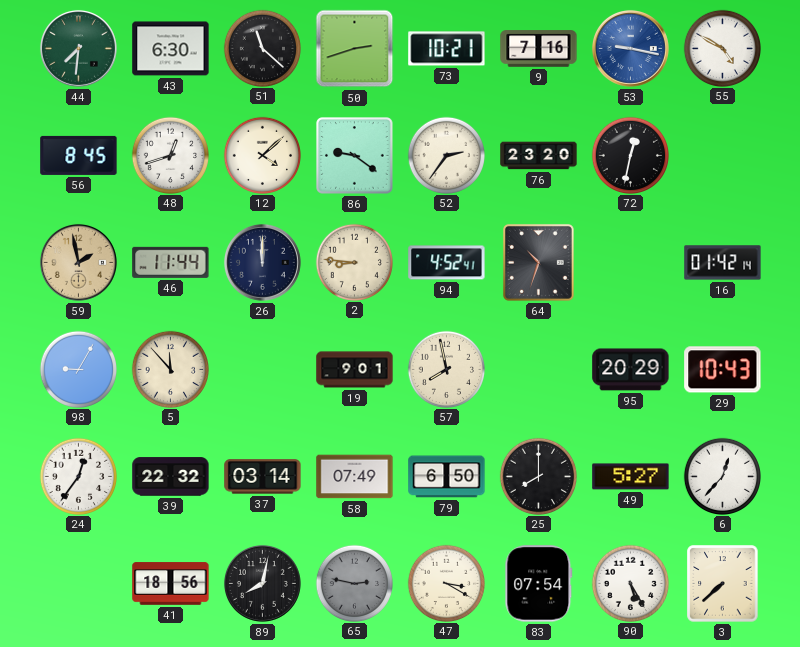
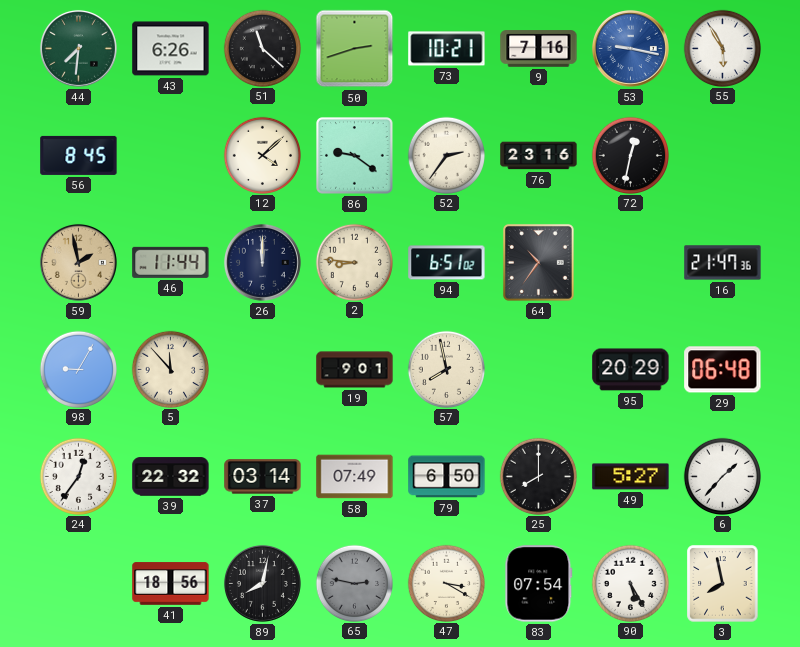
43: 6:30 -> 6:26 (171, 49)
55: 4:50 -> 5:55 (722, 48)
48: 12:42 -> none (170, 155)
76: 23:20 -> 23:16 (539, 156)
94: 4:52 -> 6:51 (447, 263)
64: 10:33 -> 10:36 (538, 262)
16: 01:42 -> 21:47 (723, 263)
29: 10:43 -> 06:48 (723, 370)
6: 12:37 -> 1:37 (722, 476)
3: 7:38 -> 7:58 (723, 584)
